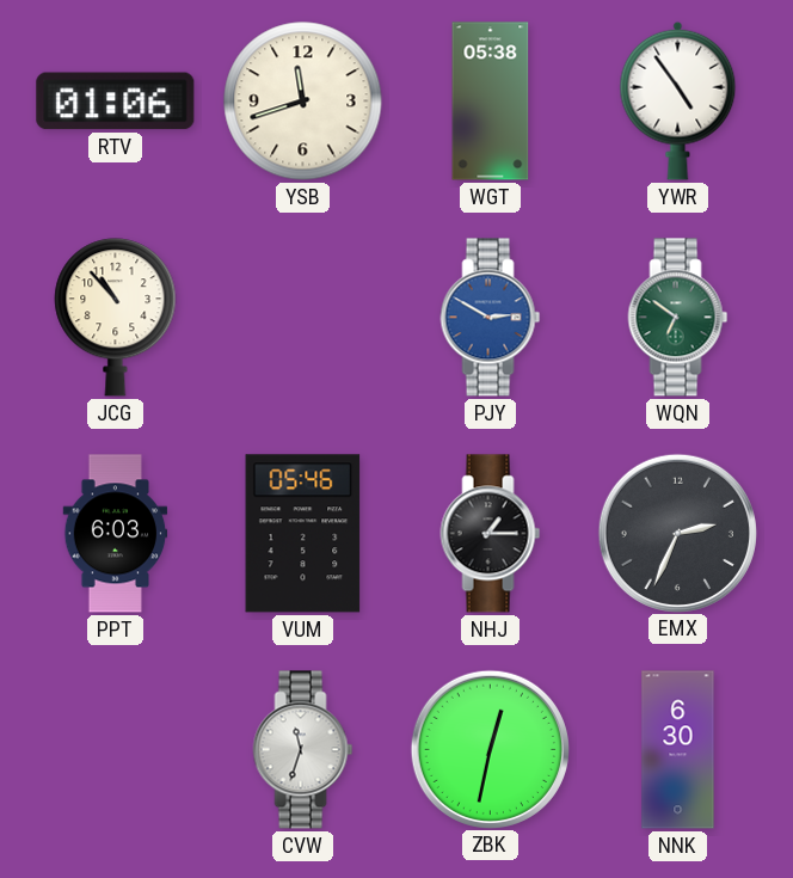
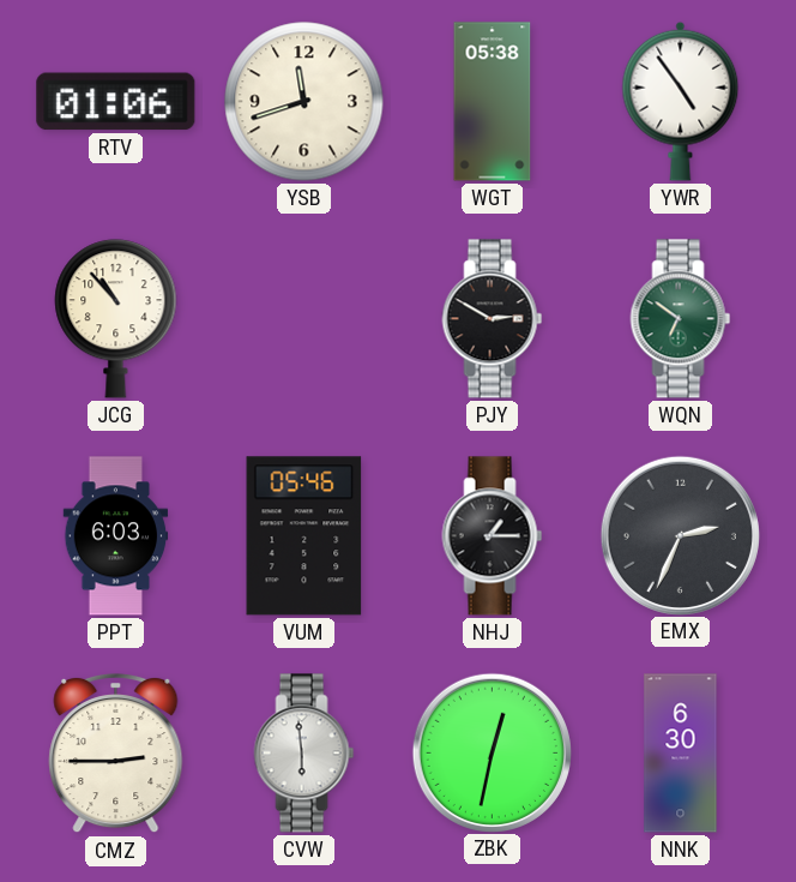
PJY dial: blue -> black (493, 319)
CMZ: none -> 2:45 (116, 754)
CVW: 11:33 -> 5:59 (304, 754)
